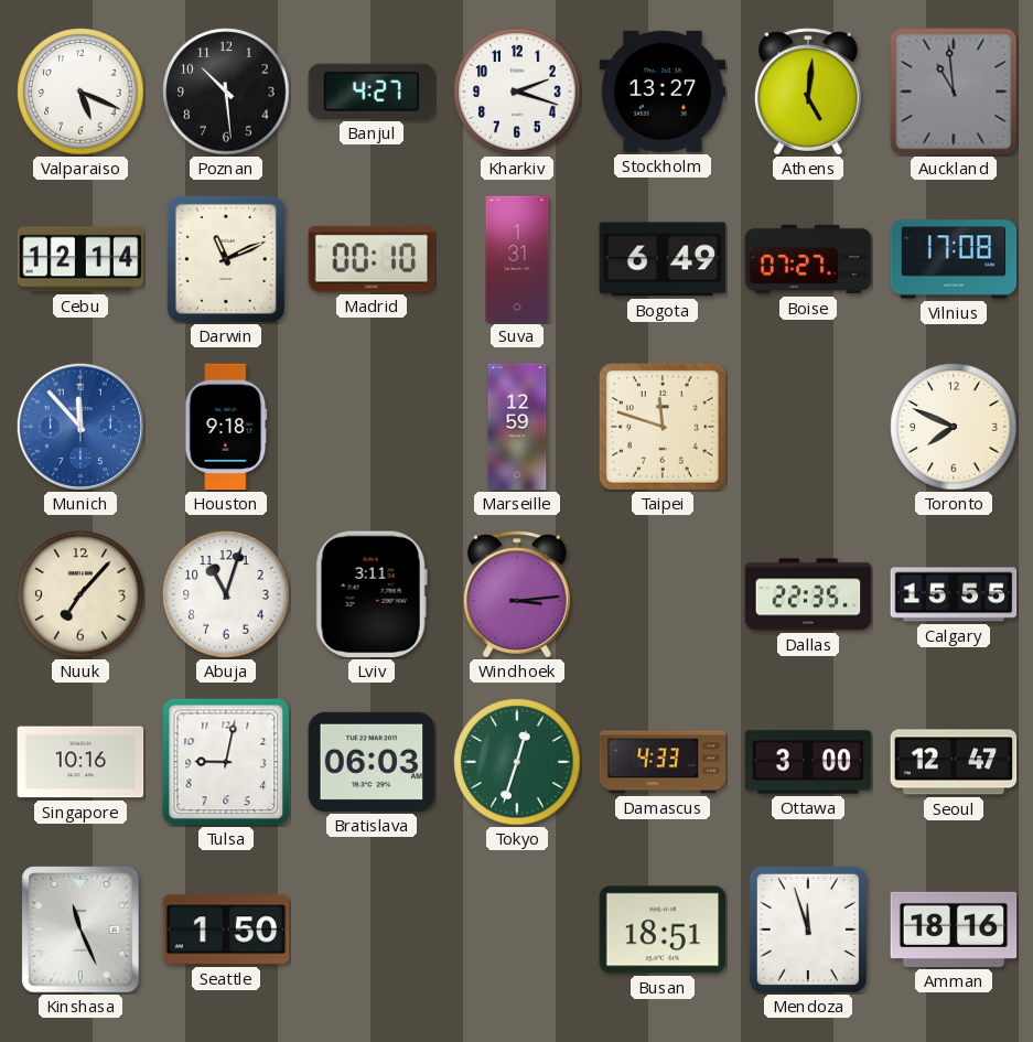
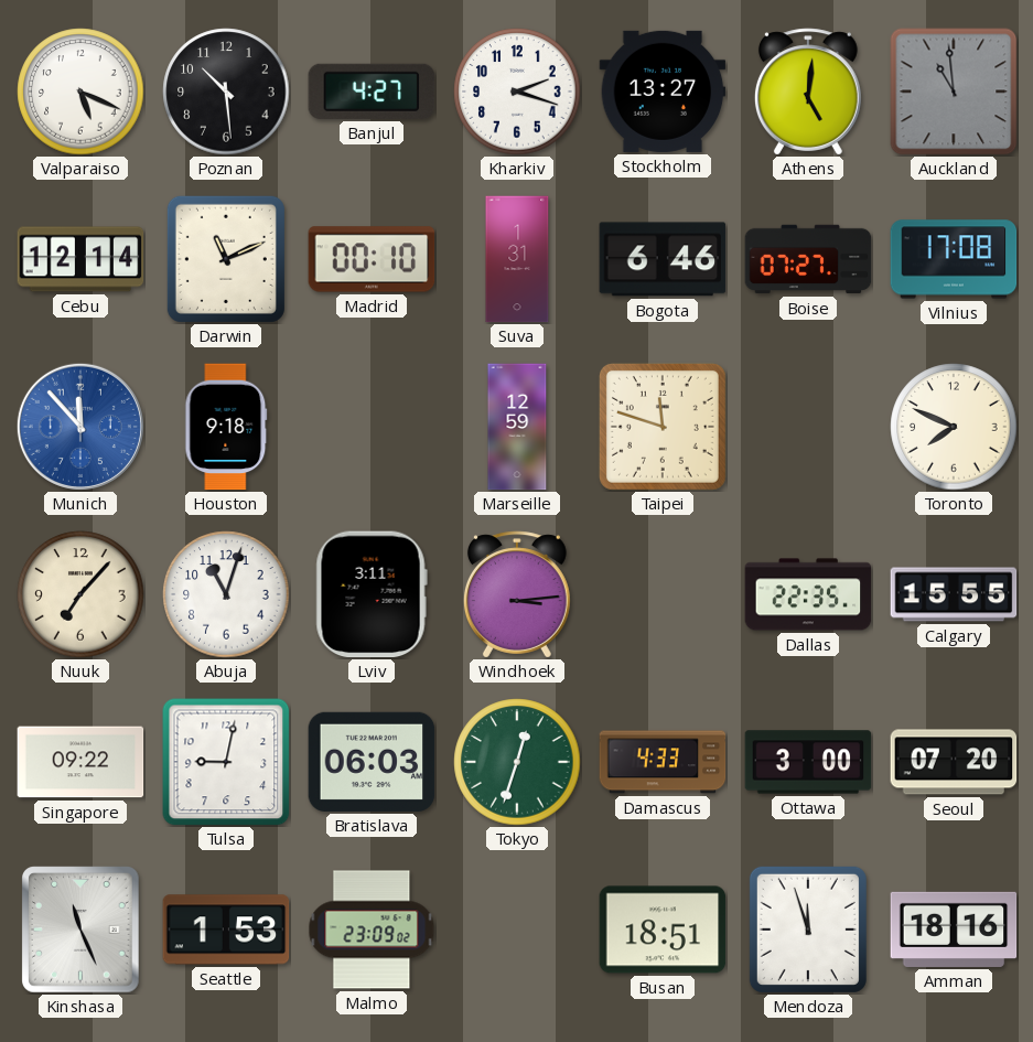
Bogota: 6:49 -> 6:46 (663, 259)
Singapore: 10:16 -> 09:22 (80, 762)
Seoul: 12:47 -> 07:20 (954, 762)
Seattle: 1:50 -> 1:53 (226, 930)
Malmo: none -> 23:09 (372, 930)
